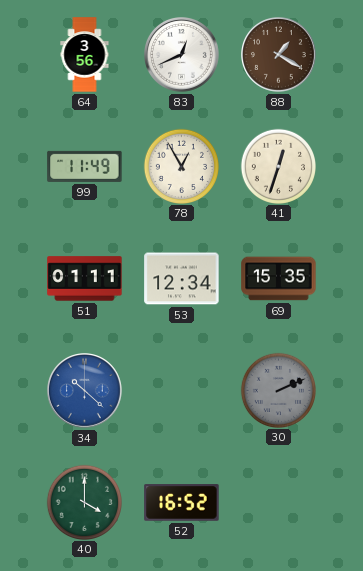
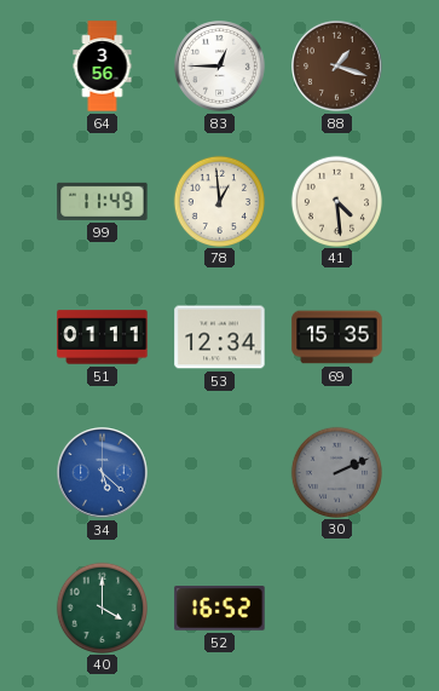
83: 12:41 -> 12:45 (220, 67)
88: 1:20 -> 1:18 (337, 67)
78: 12:55 -> 12:59 (219, 201)
41: 12:33 -> 4:29 (336, 201)
34: 10:22 -> 5:22 (103, 473)
